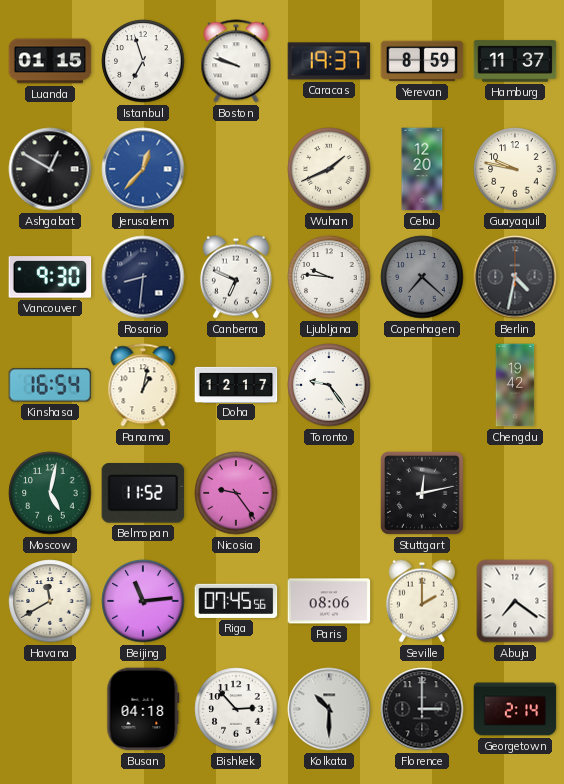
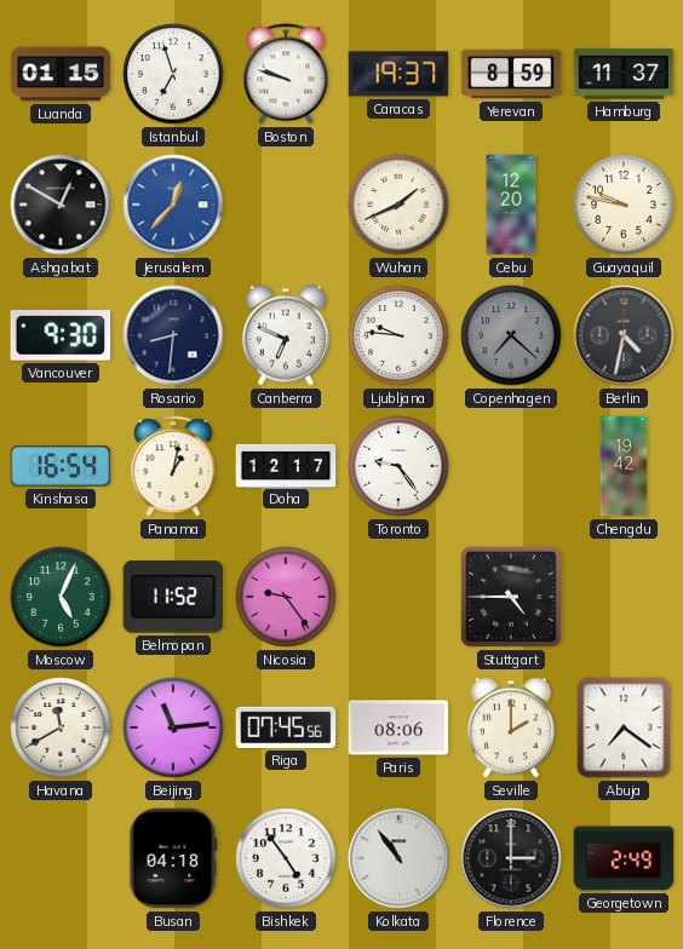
Moscow: 5:02 -> 5:04 (61, 597)
Stuttgart: 12:13 -> 4:45 (511, 597)
Bishkek: 2:53 -> 4:54 (286, 858)
Kolkata: 10:30 -> 10:54 (398, 858)
Georgetown: 2:14 -> 2:49 (624, 858)
